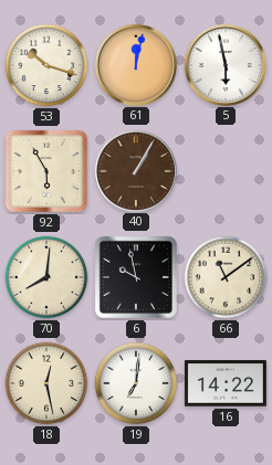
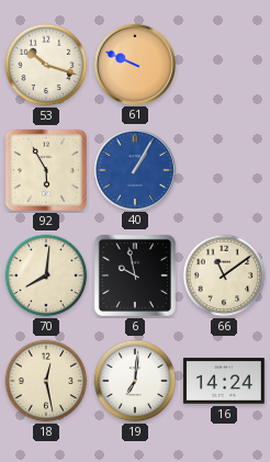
61: 12:02 -> 9:49 (134, 64)
5: 5:58 -> none (224, 64)
40 dial: brown -> blue (134, 169)
16: 14:22 -> 14:24 (224, 381)
